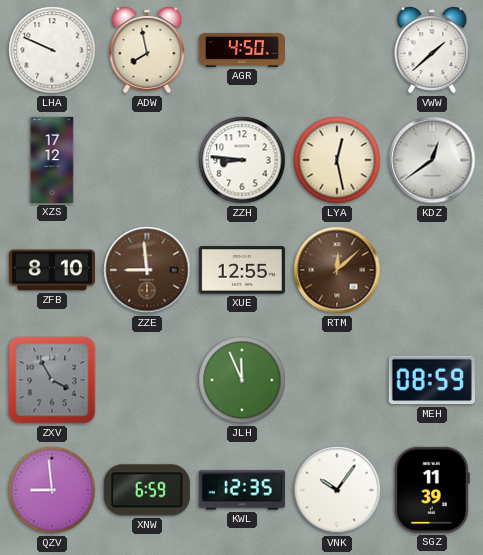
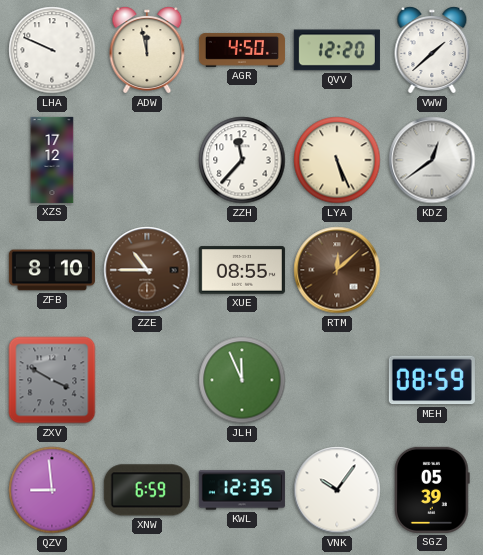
ADW: 7:58 -> 11:58 (147, 50)
QVV: none -> 12:20 (337, 50)
ZZH: 8:46 -> 11:37 (242, 160)
LYA: 12:28 -> 5:26 (337, 160)
ZZE: 8:59 -> 10:45 (147, 270)
XUE: 12:55 -> 08:55 (242, 270)
ZXV: 3:55 -> 3:50 (52, 380)
SGZ: 11:39 -> 05:39 (433, 490)
